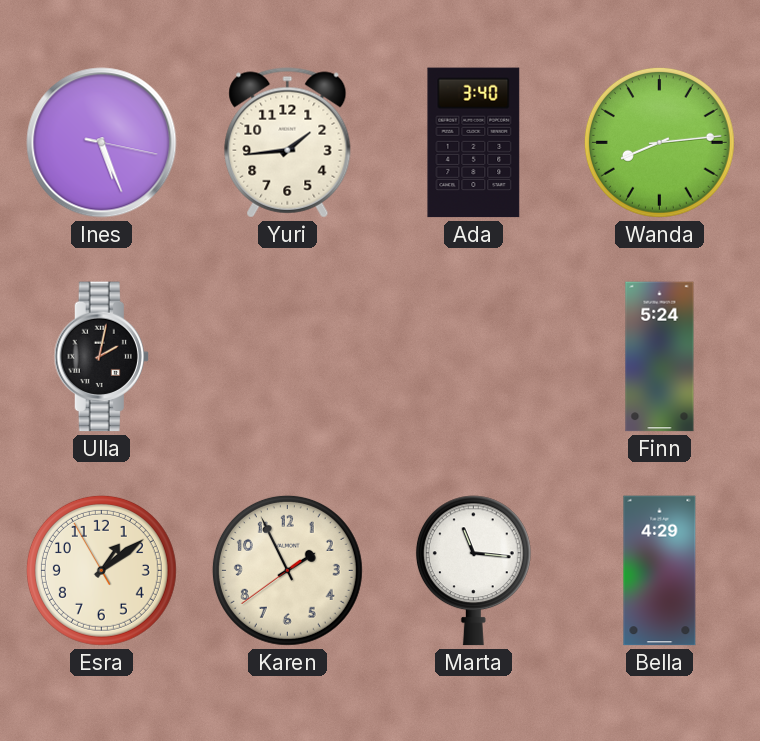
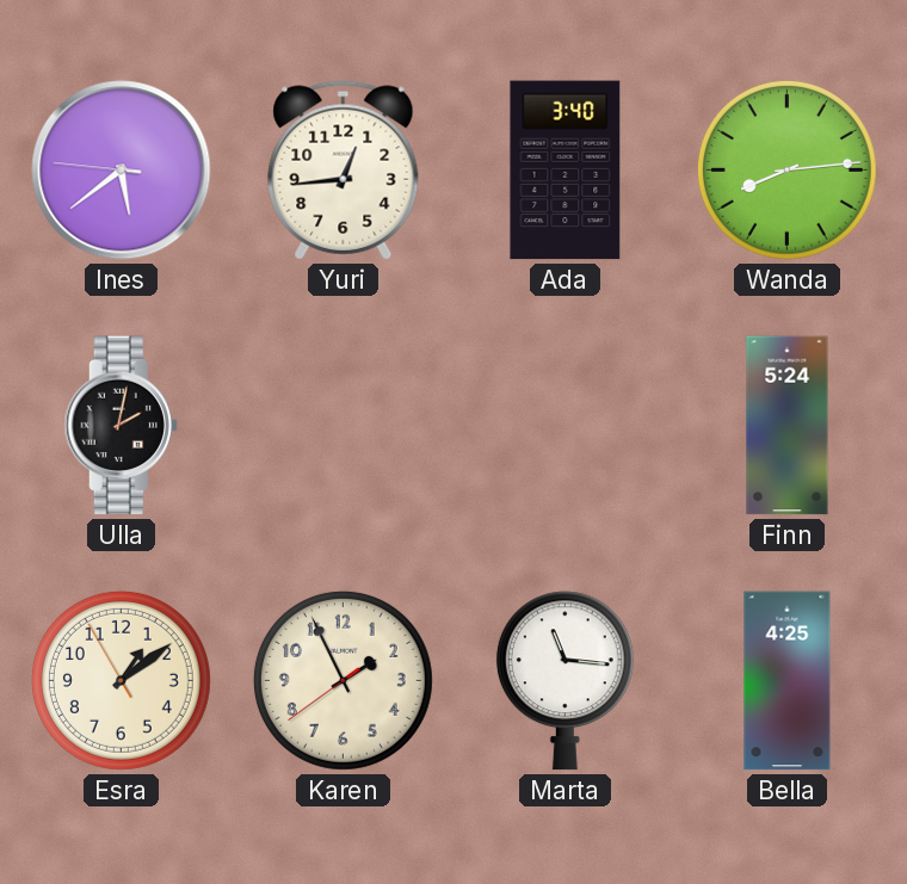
Ines: 5:26 -> 5:38 (122, 171)
Yuri: 1:44 -> 12:44 (344, 171)
Bella: 4:29 -> 4:25 (788, 681)
